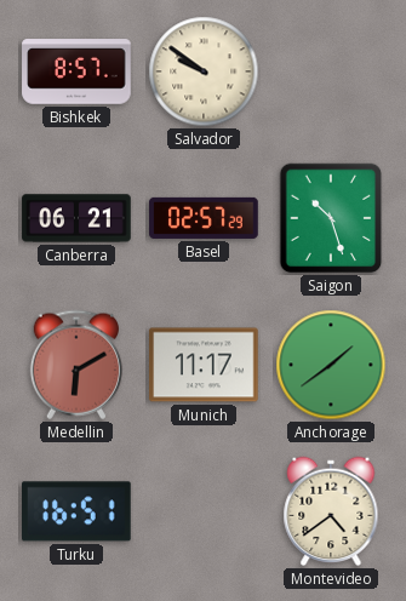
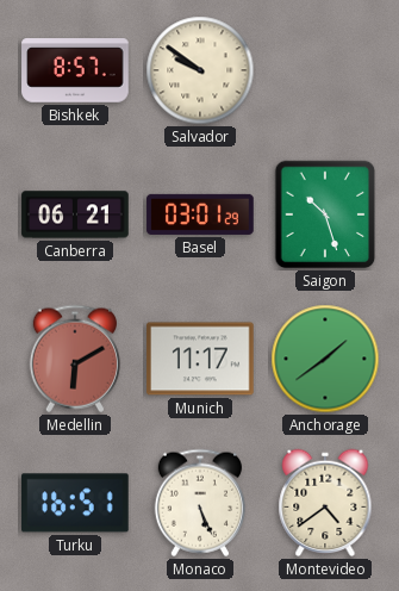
Basel: 02:57 -> 03:01 (200, 214)
Monaco: none -> 5:26 (200, 503)
